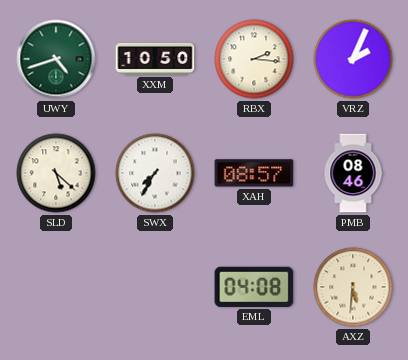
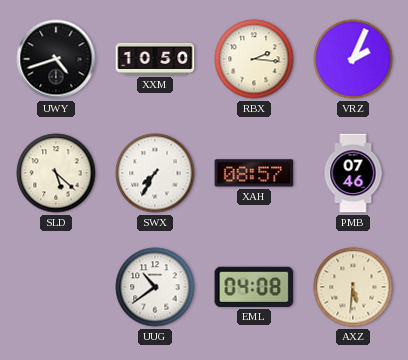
UWY dial: green -> black (56, 59)
PMB: 08:46 -> 07:46 (353, 173)
UUG: none -> 10:39 (155, 287)
